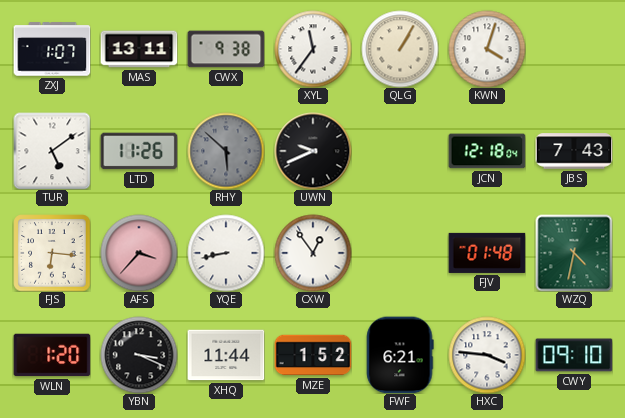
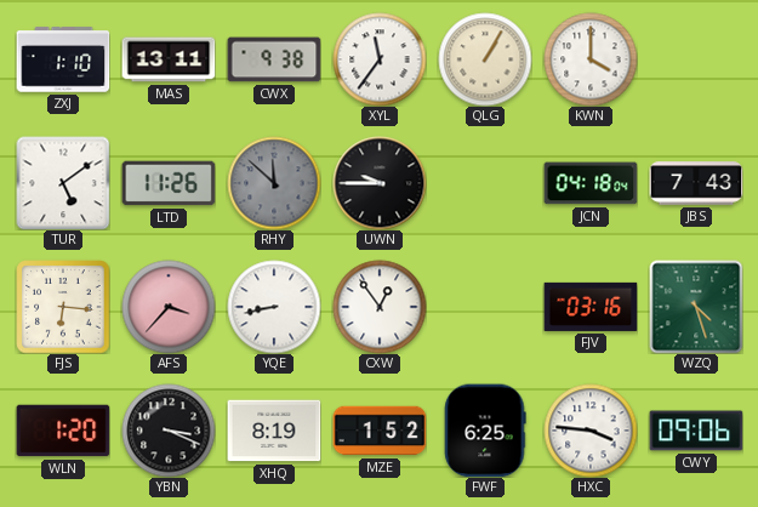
ZXJ: 1:07 -> 1:10 (63, 59)
KWN: 4:03 -> 4:00 (591, 59)
RHY: 5:52 -> 11:52 (274, 183)
UWN: 9:41 -> 9:45 (380, 183)
JCN: 12:18 -> 04:18 (591, 183)
FJV: 01:48 -> 03:16 (591, 307)
WZQ: 4:32 -> 4:27 (696, 307)
XHQ: 11:44 -> 8:19 (274, 431)
FWF: 6:21 -> 6:25 (485, 431)
CWY: 09:10 -> 09:06 (696, 431)
